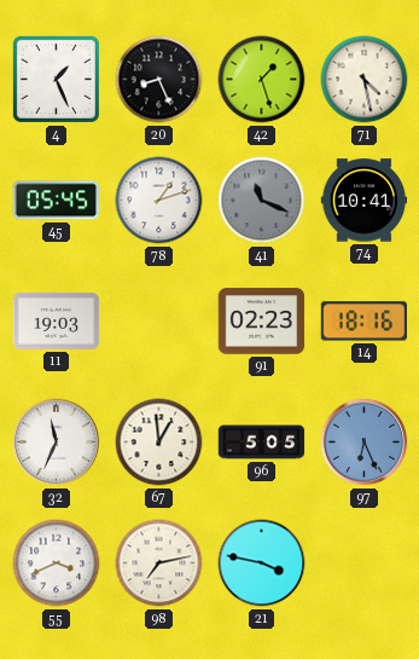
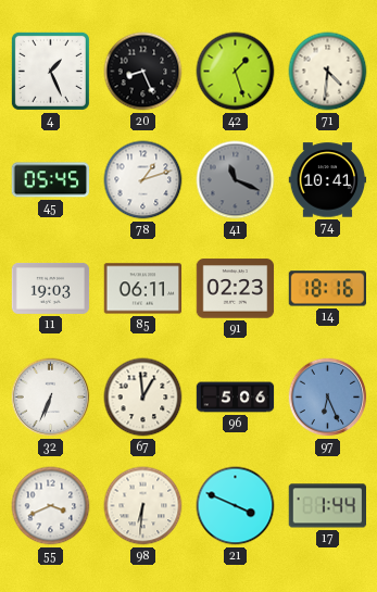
71: 4:28 -> 4:31 (328, 72)
85: none -> 06:11 (143, 289)
32: 11:34 -> 6:34 (51, 398)
96: 5:05 -> 5:06 (236, 398)
98: 7:13 -> 6:31 (143, 506)
21: 3:47 -> 3:49 (236, 506)
17: none -> 1:44 (327, 506)
